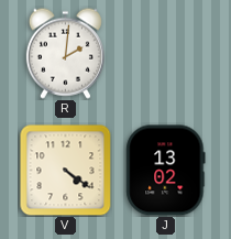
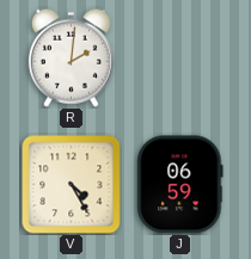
V: 4:21 -> 4:25 (72, 185)
J: 13:02 -> 06:59 (180, 185)
